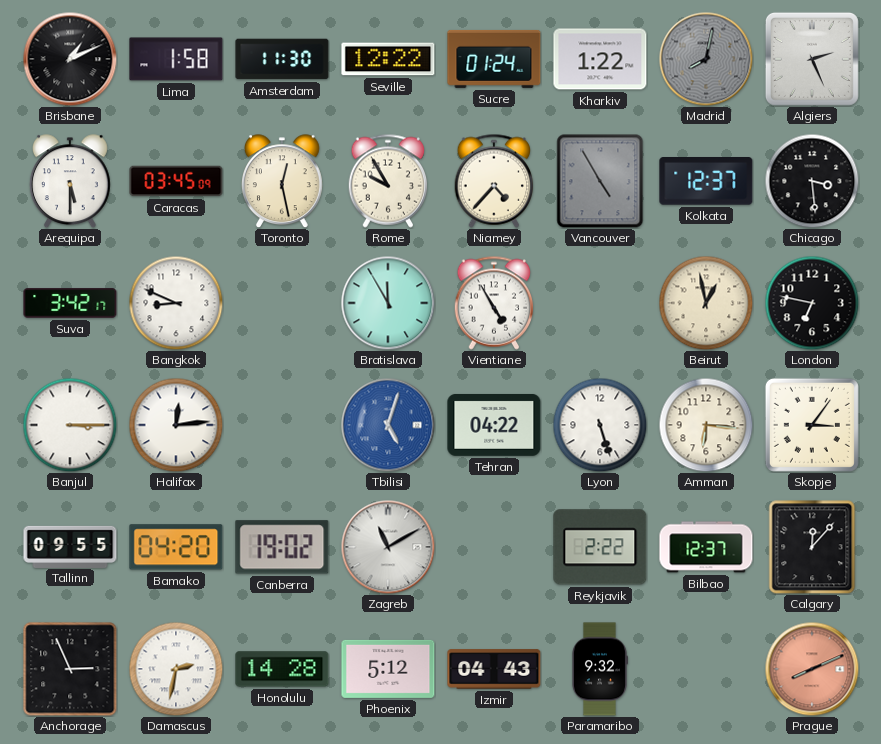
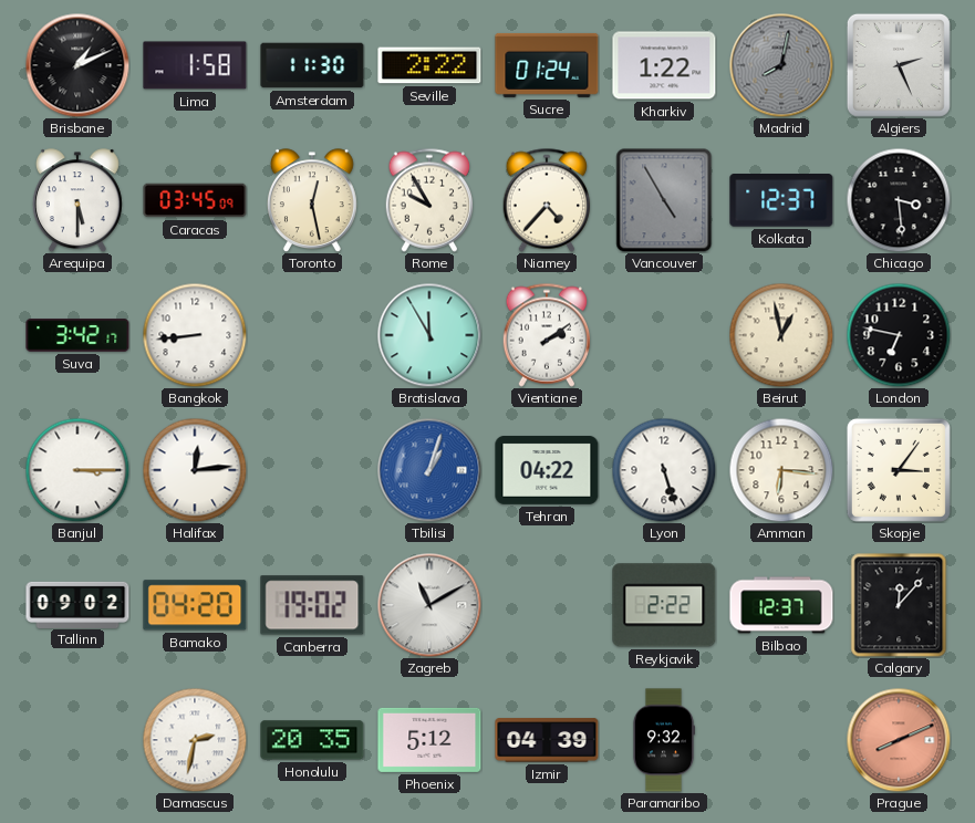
Seville: 12:22 -> 2:22 (429, 65)
Bangkok: 8:49 -> 8:44 (195, 335)
Vientiane: 4:55 -> 2:09 (547, 335)
Tbilisi: 5:03 -> 1:03 (429, 470)
Tallinn: 09:55 -> 09:02 (77, 604)
Anchorage: 2:56 -> none (70, 669)
Honolulu: 14:28 -> 20:35 (312, 740)
Izmir: 04:43 -> 04:39 (547, 740)
